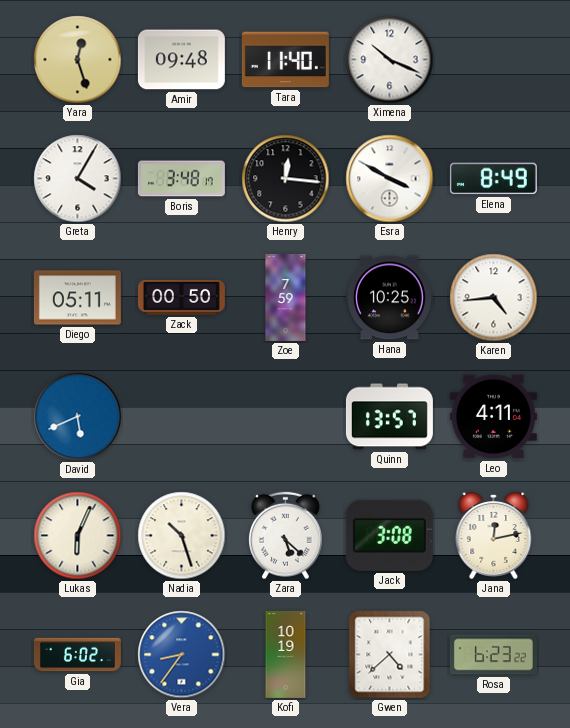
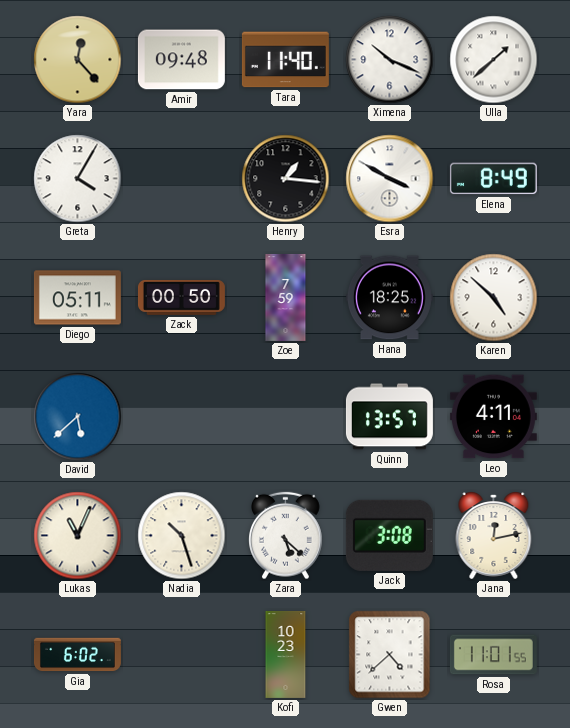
Yara: 12:27 -> 12:23 (78, 60)
Ulla: none -> 1:38 (494, 60)
Boris: 3:48 -> none (181, 179)
Henry: 12:16 -> 1:16 (286, 179)
Hana: 10:25 -> 18:25 (389, 298)
Karen: 4:44 -> 4:52 (494, 298)
David: 5:41 -> 5:38 (78, 417)
Lukas: 6:04 -> 11:04 (78, 536)
Vera: 8:36 -> none (182, 655)
Kofi: 10:19 -> 10:23 (286, 654)
Rosa: 6:23 -> 11:01 (493, 655)
